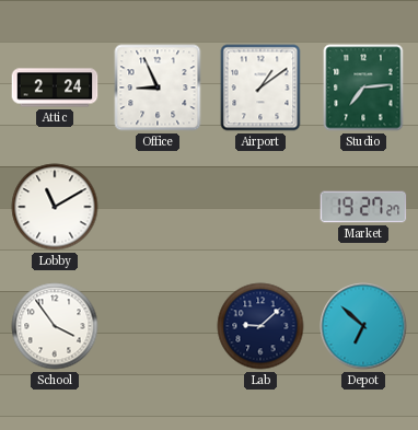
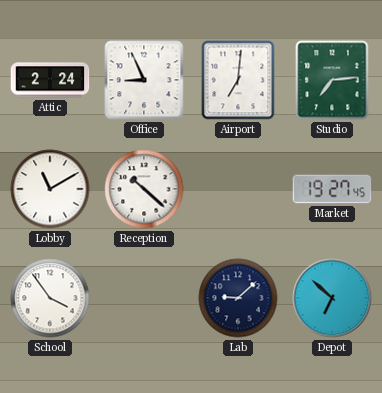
Airport: 1:09 -> 7:01 (238, 80)
Reception: none -> 10:22 (144, 189)
Market: 19:27:27 -> 19:27:45 (332, 189)
